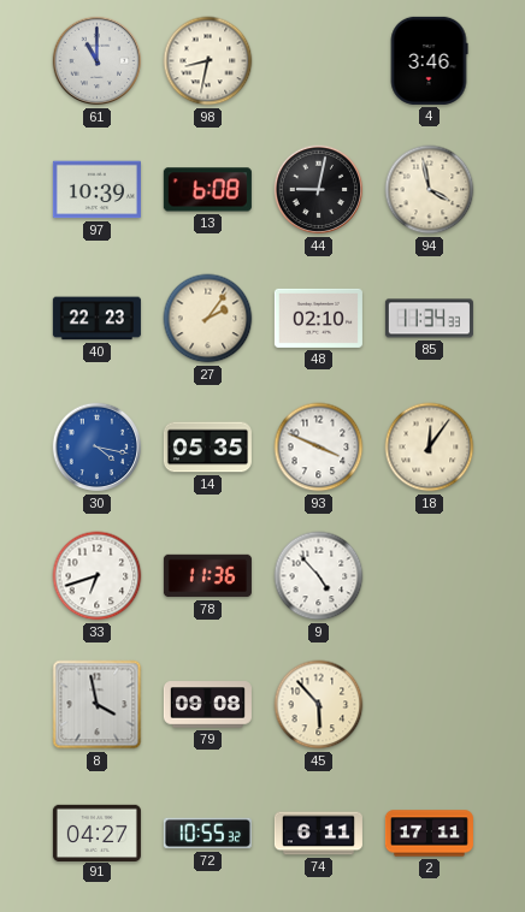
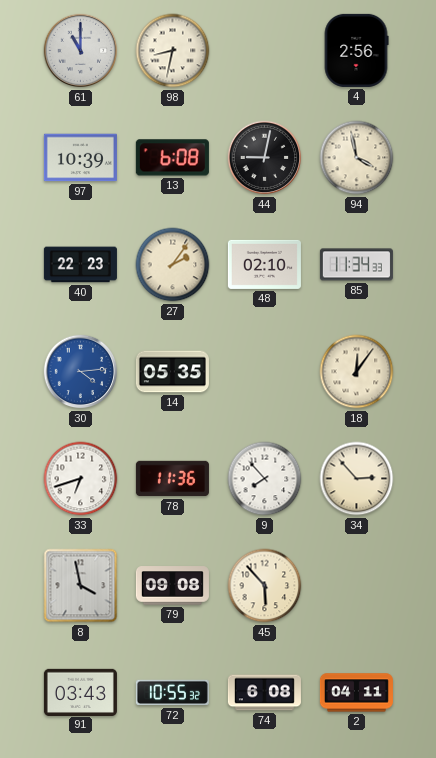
4: 3:46 -> 2:56 (356, 50)
30: 4:17 -> 4:14 (81, 372)
93: 3:49 -> none (319, 448)
9: 4:53 -> 7:53 (265, 479)
34: none -> 2:53 (357, 479)
91: 04:27 -> 03:43 (80, 692)
74: 6:11 -> 6:08 (264, 693)
2: 17:11 -> 04:11 (356, 693)
